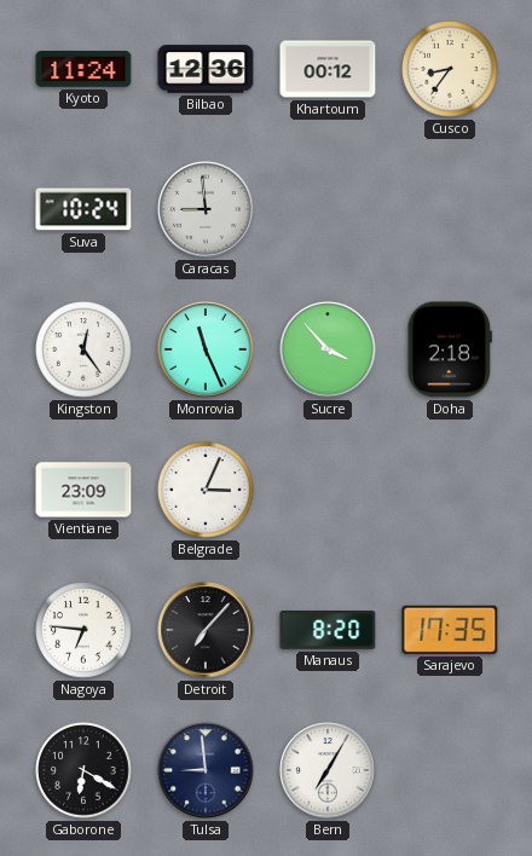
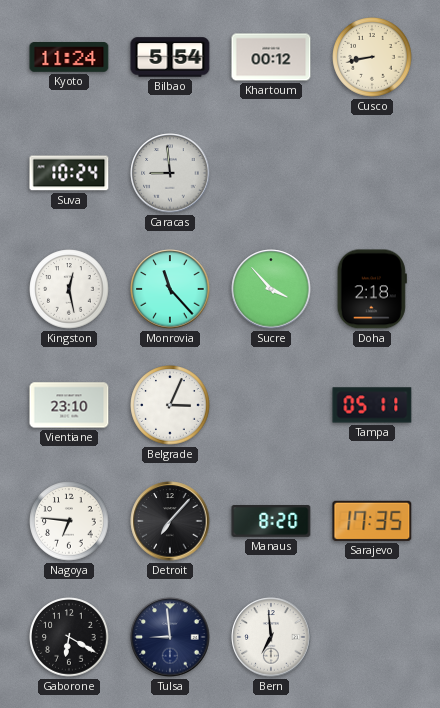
Bilbao: 12:36 -> 5:54 (170, 57)
Cusco: 8:36 -> 8:43 (372, 57)
Kingston: 12:24 -> 12:28 (69, 289)
Monrovia: 11:26 -> 11:23 (170, 289)
Vientiane: 23:09 -> 23:10 (69, 405)
Tampa: none -> 05:11 (372, 405)
Bern: 7:05 -> 6:59 (271, 637)
